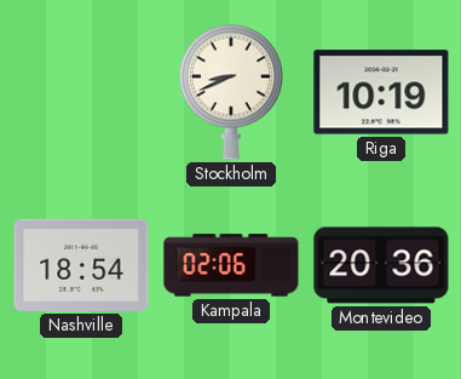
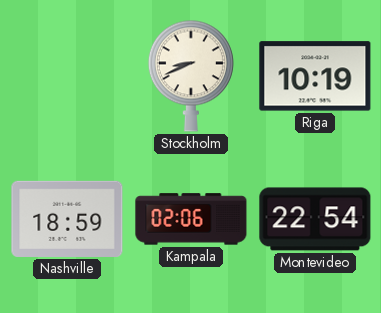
Nashville: 18:54 -> 18:59 (67, 219)
Montevideo: 20:36 -> 22:54 (315, 219)
